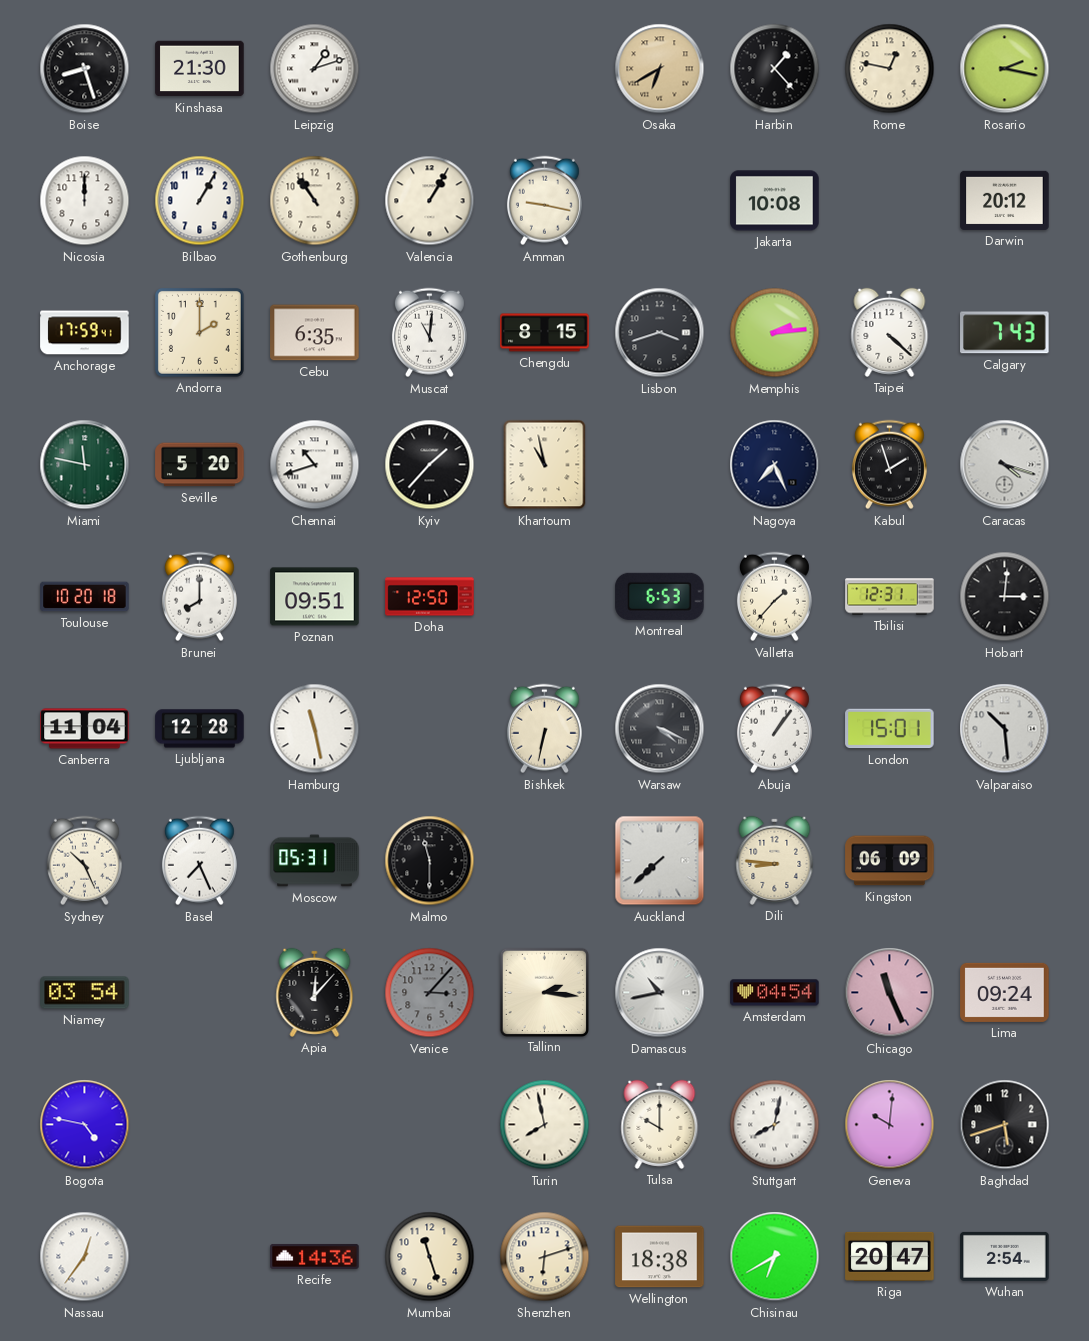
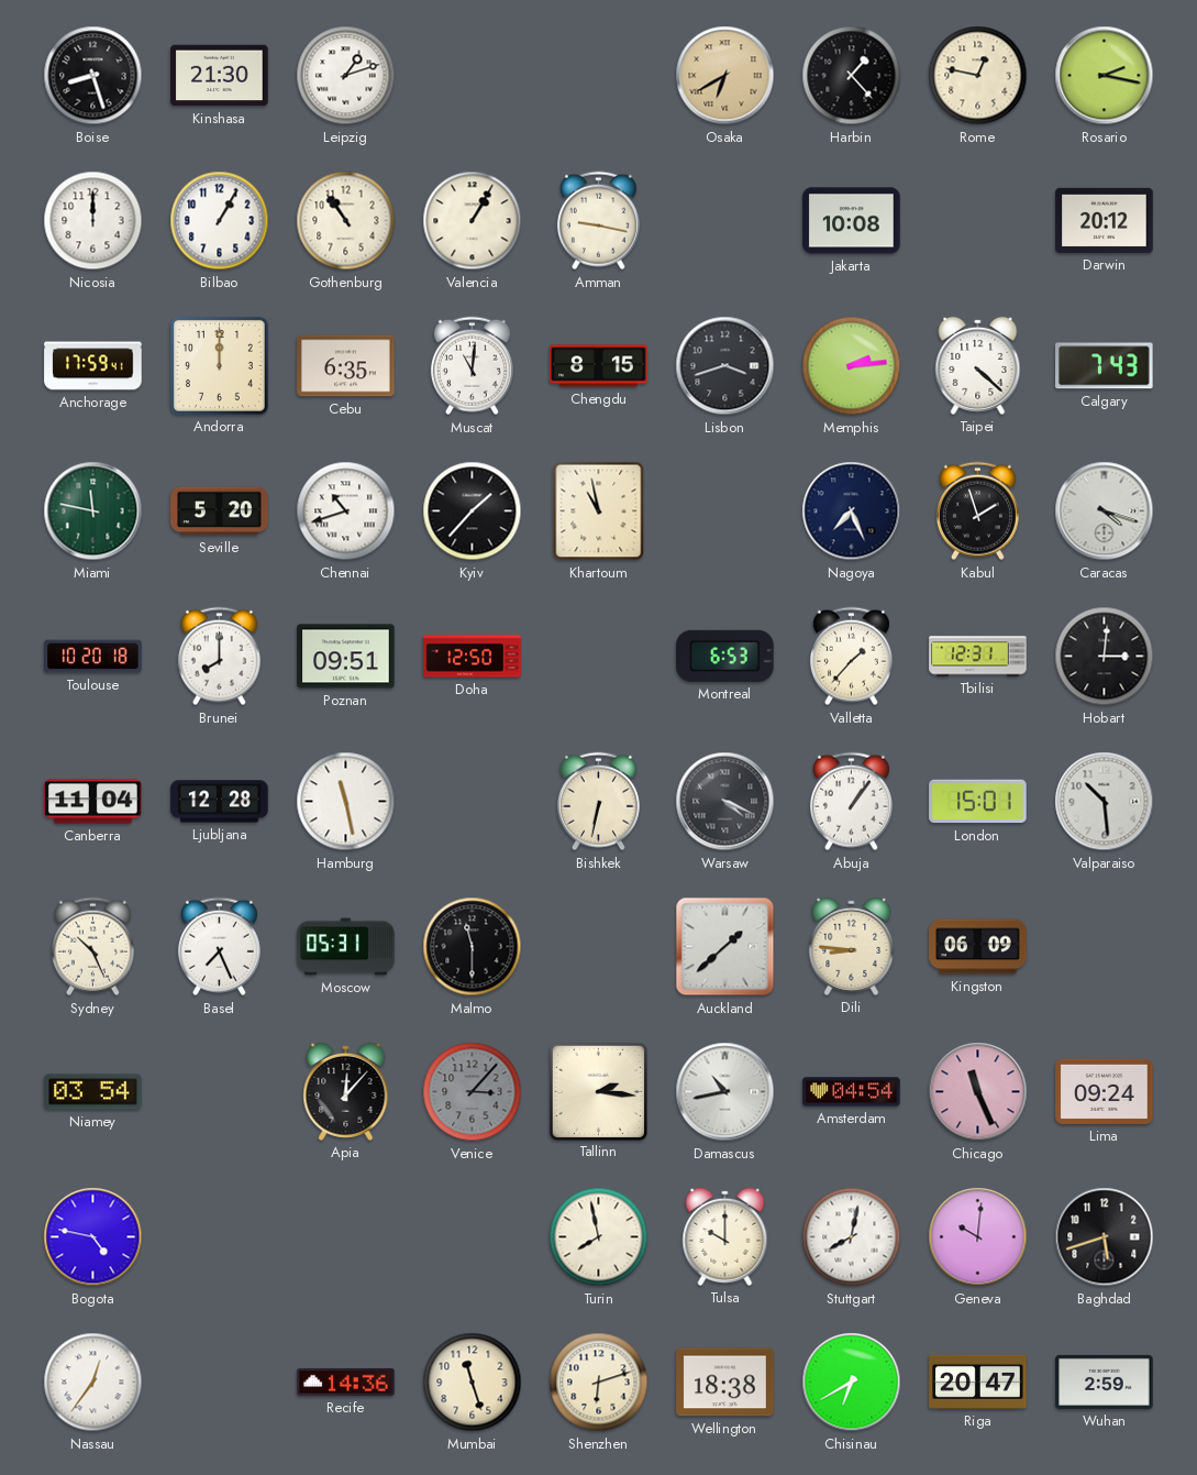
Andorra: 2:00 -> 12:00 (219, 365)
Auckland: 7:38 -> 1:38 (725, 947)
Wuhan: 2:54 -> 2:59 (1105, 1382)
